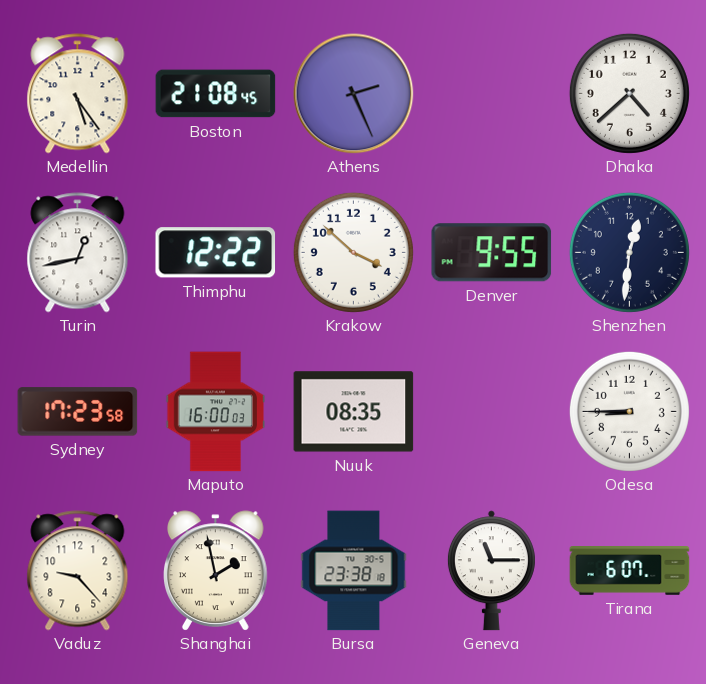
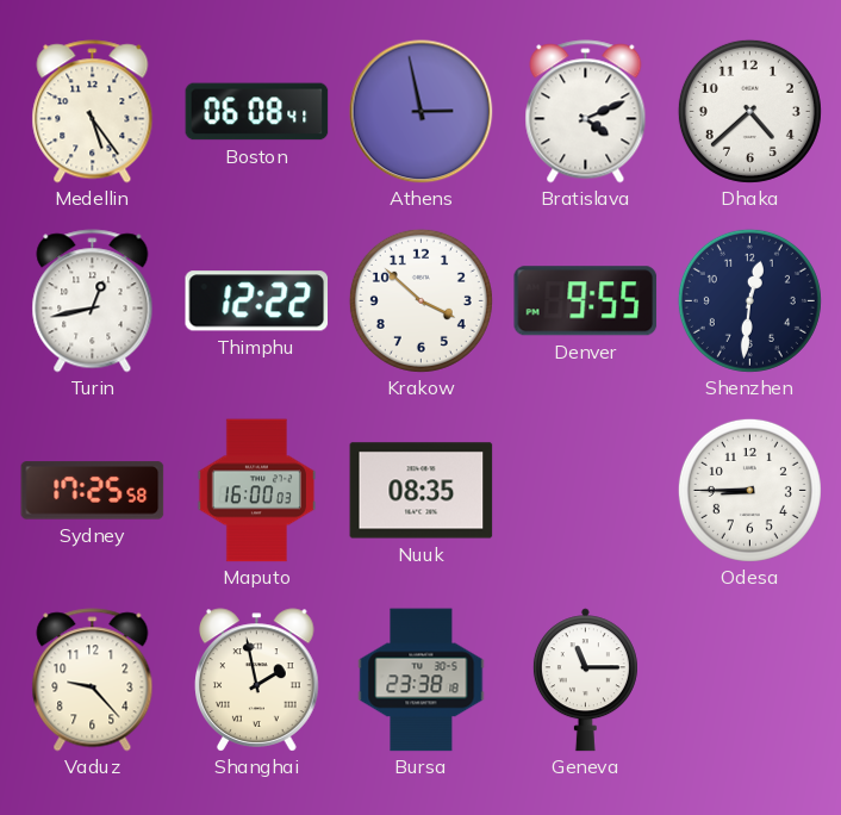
Boston: 21:08 -> 06:08 (257, 112)
Athens: 2:26 -> 2:58 (422, 112)
Bratislava: none -> 4:11 (586, 112)
Sydney: 17:23 -> 17:25 (93, 491)
Tirana: 6:07 -> none (630, 571)
